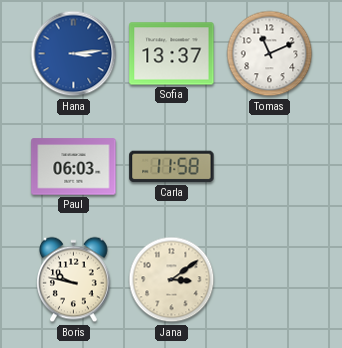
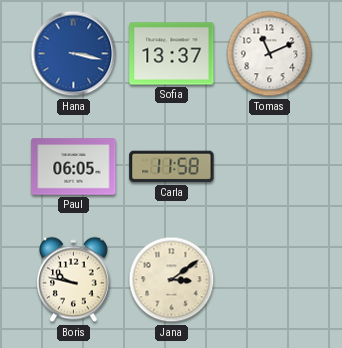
Hana: 3:14 -> 3:17 (74, 54)
Paul: 06:03 -> 06:05 (74, 167)
